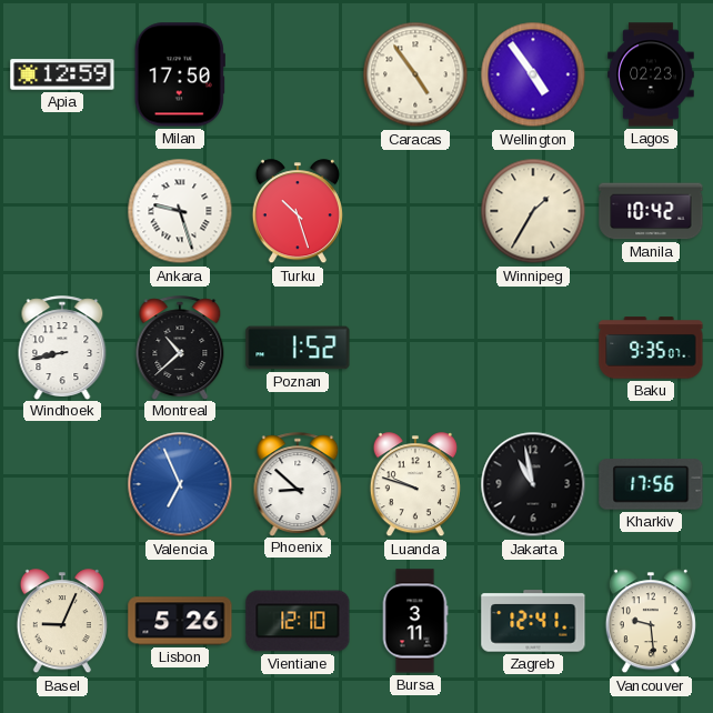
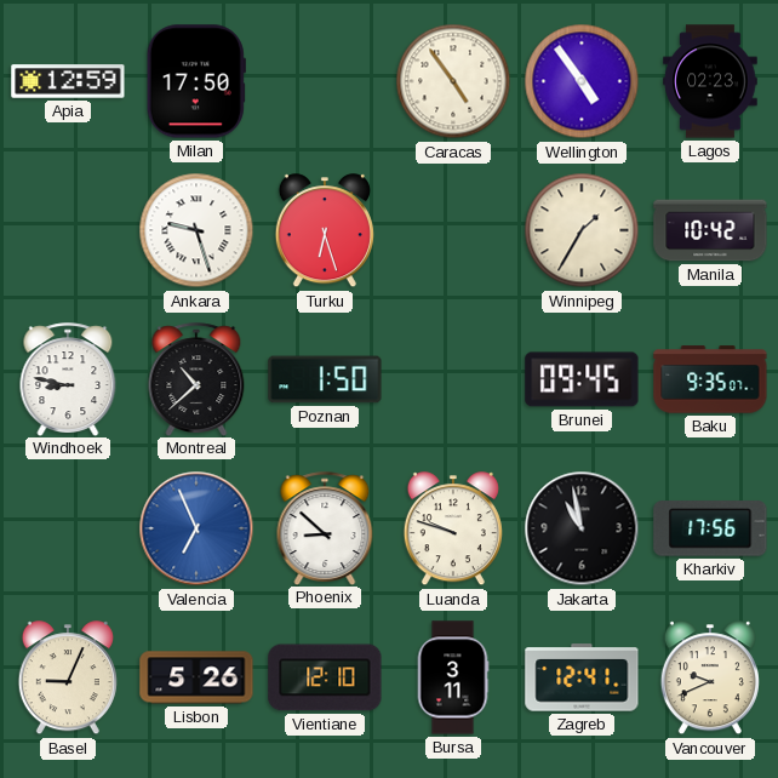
Turku: 10:27 -> 6:27 (325, 231)
Windhoek: 8:43 -> 8:47 (68, 379)
Poznan: 1:52 -> 1:50 (325, 379)
Brunei: none -> 09:45 (582, 379)
Vancouver: 9:29 -> 9:41 (710, 679)
